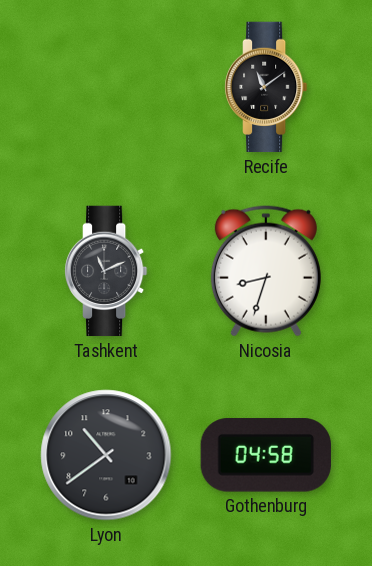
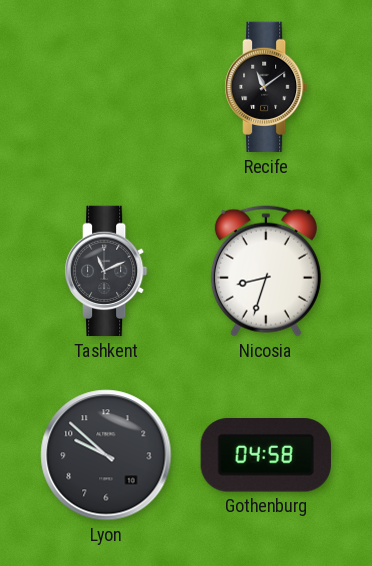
Lyon: 10:39 -> 9:52 (106, 455)
